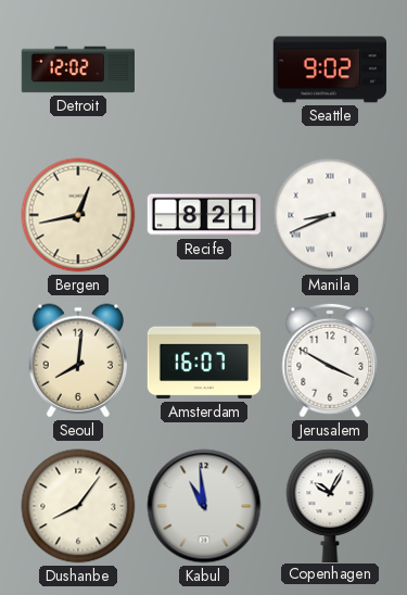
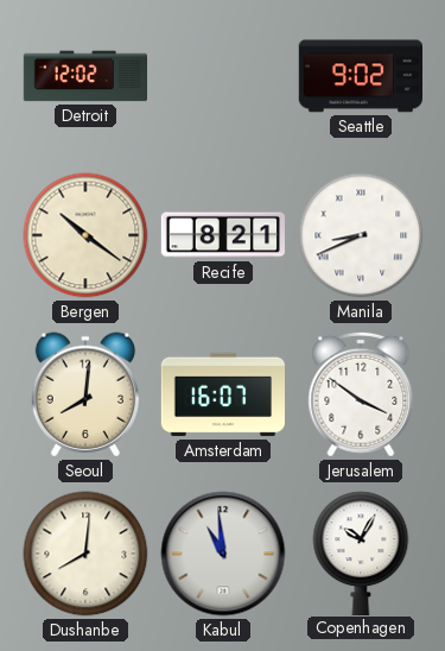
Bergen: 12:43 -> 10:21 (85, 235)
Jerusalem: 3:50 -> 3:51 (361, 394)
Dushanbe: 8:06 -> 8:01 (85, 554)
